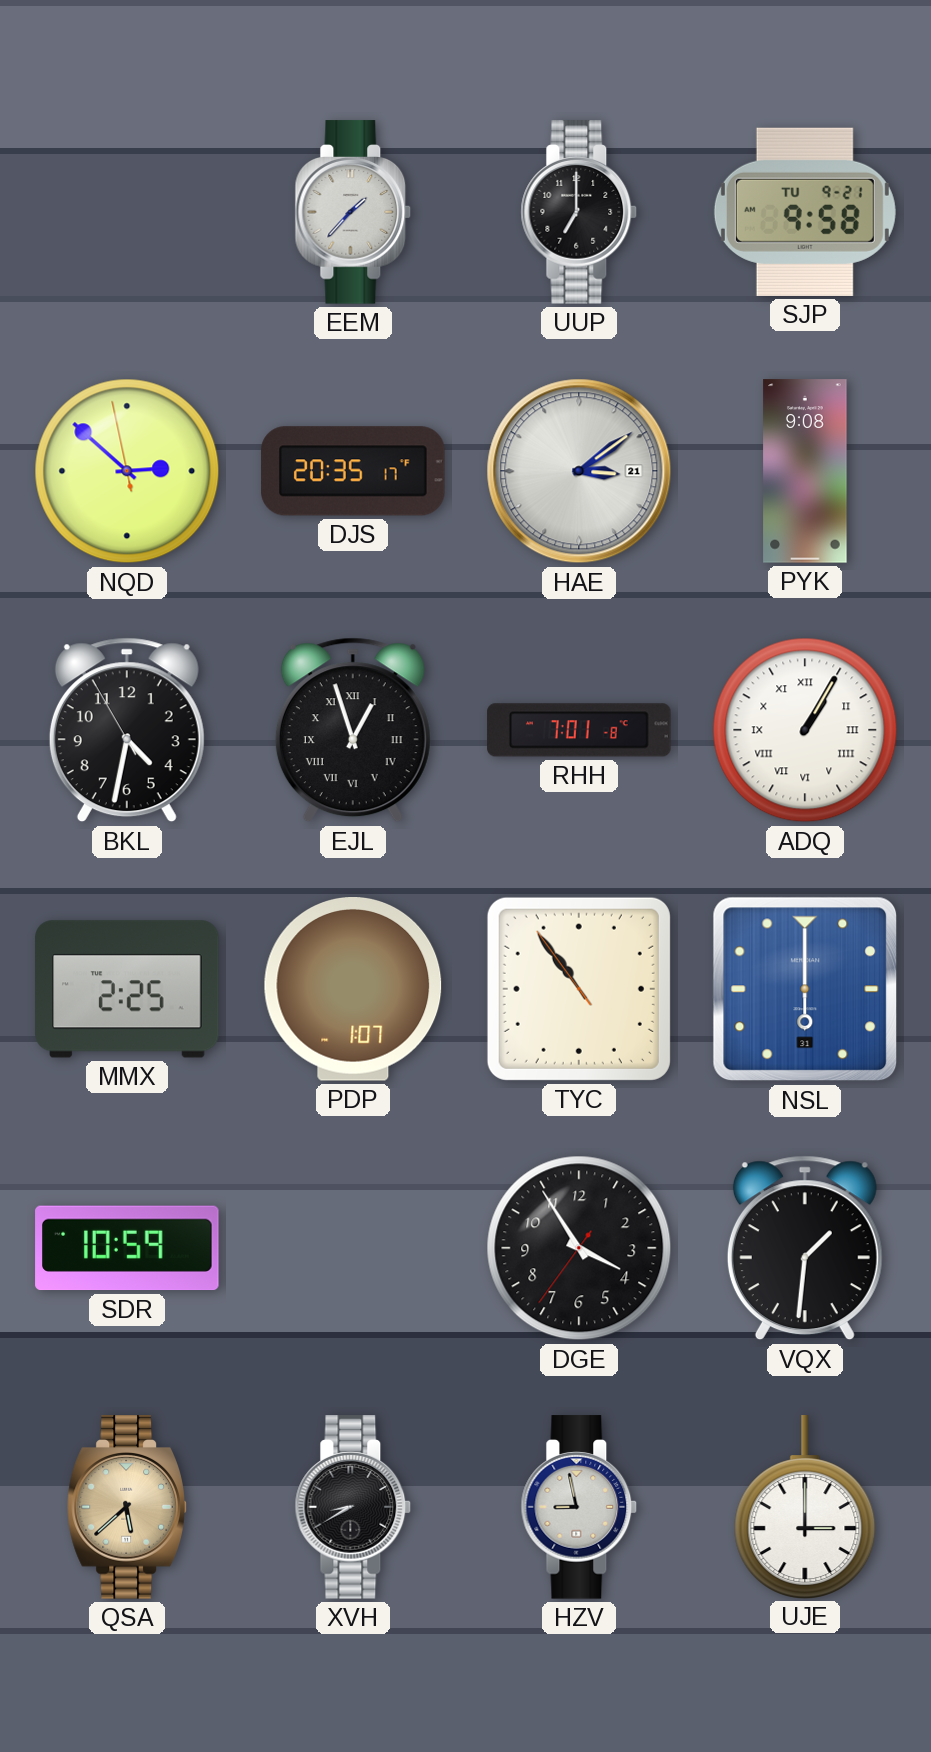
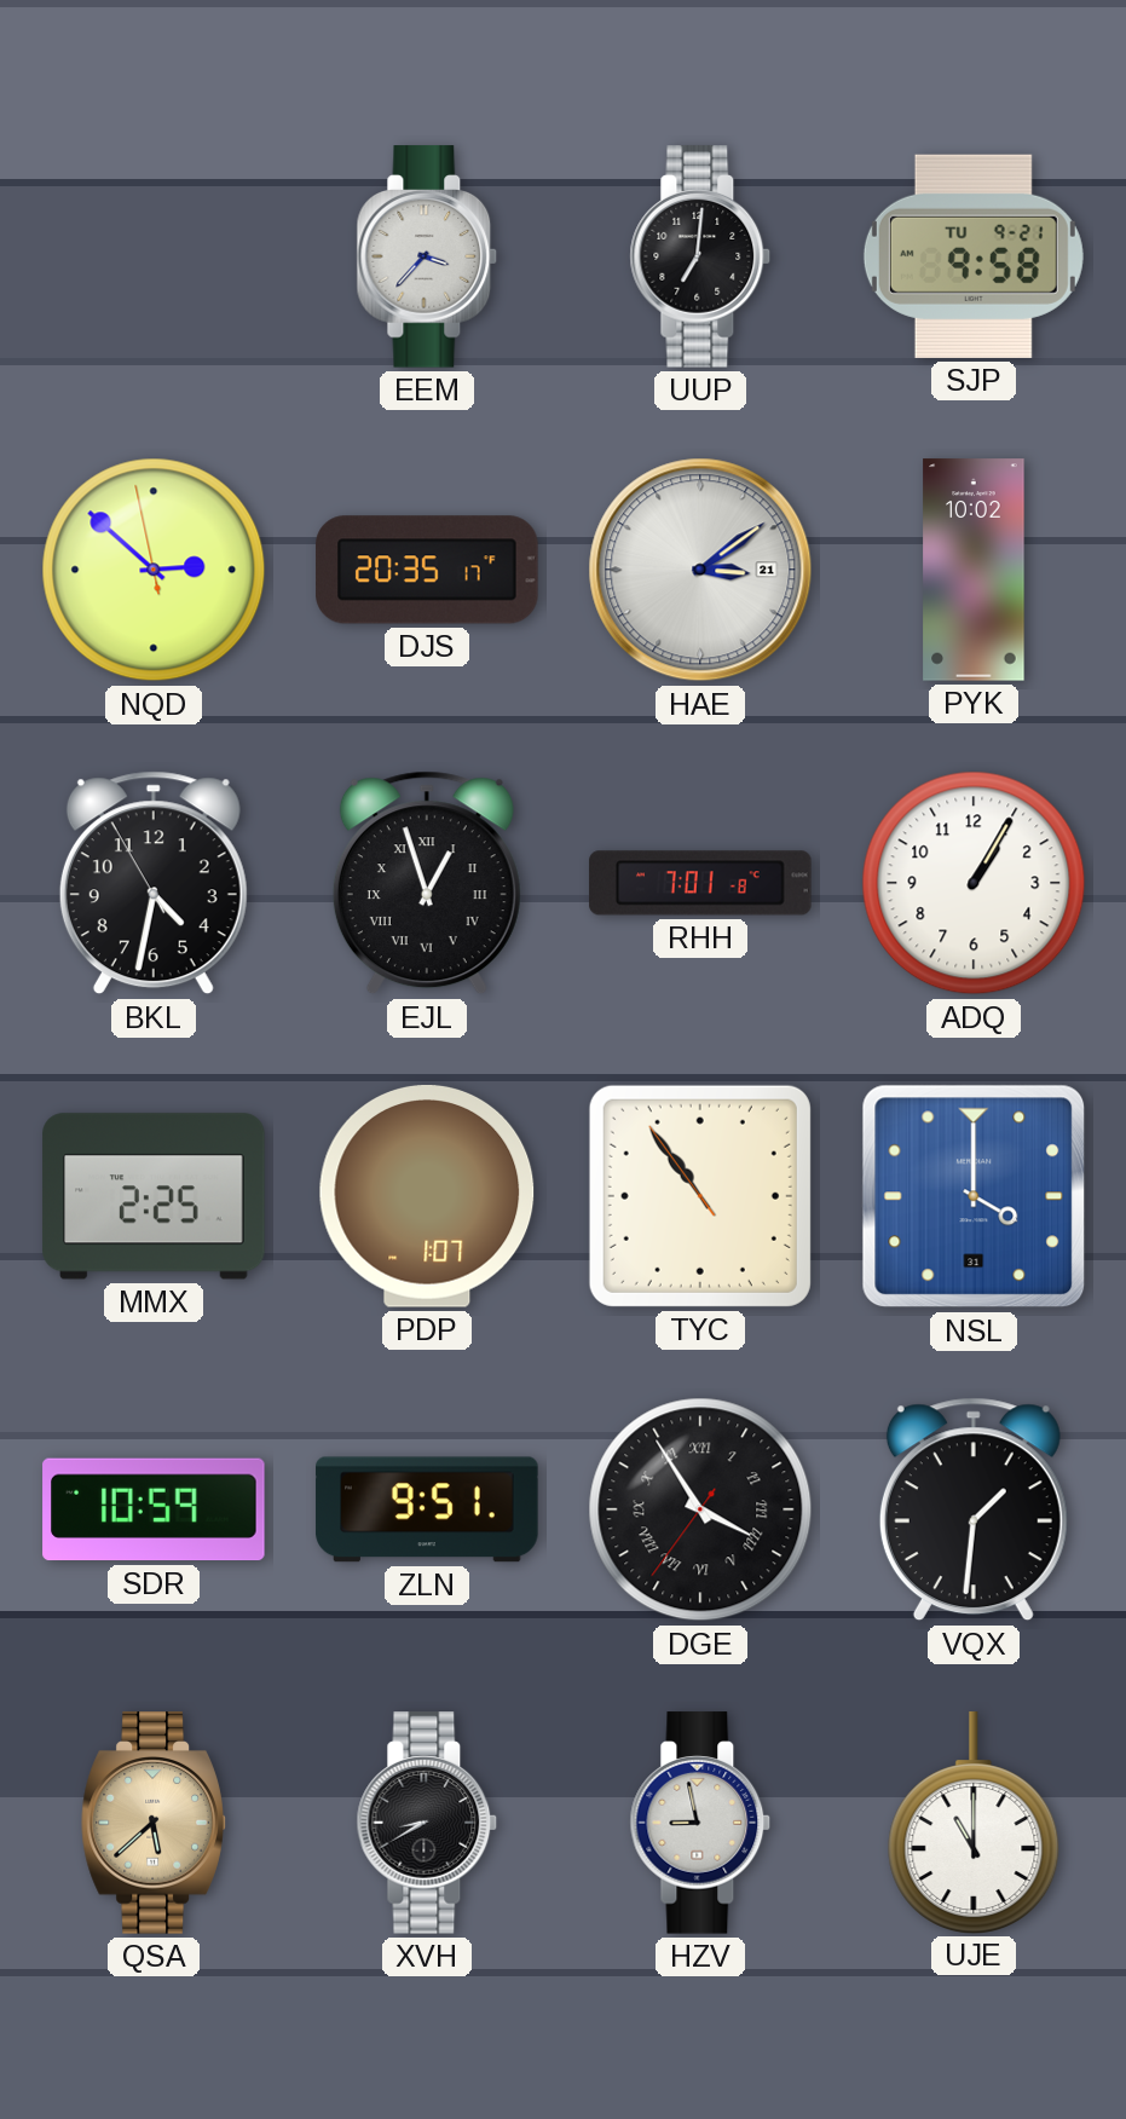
EEM: 1:37 -> 3:37 (427, 256)
UUP: 7:00 -> 7:01 (700, 256)
PYK: 9:08 -> 10:02 (974, 570)
ADQ numerals: Roman -> Arabic (974, 883)
NSL: 6:00 -> 4:00 (974, 1196)
ZLN: none -> 9:51 (427, 1509)
DGE numerals: Arabic -> Roman (700, 1509)
UJE: 3:00 -> 11:00 (974, 1823)
